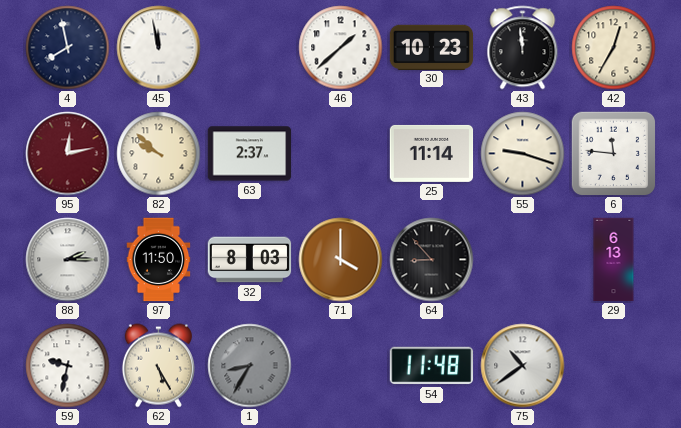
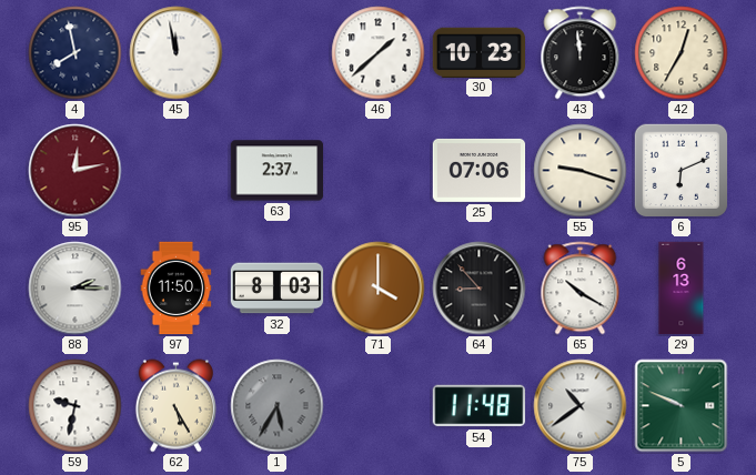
82: 9:52 -> none (159, 154)
25: 11:14 -> 07:06 (480, 170)
6: 11:46 -> 6:11 (681, 170)
65: none -> 10:20 (581, 289)
1: 8:35 -> 5:35 (278, 406)
5: none -> 9:49 (682, 406)
